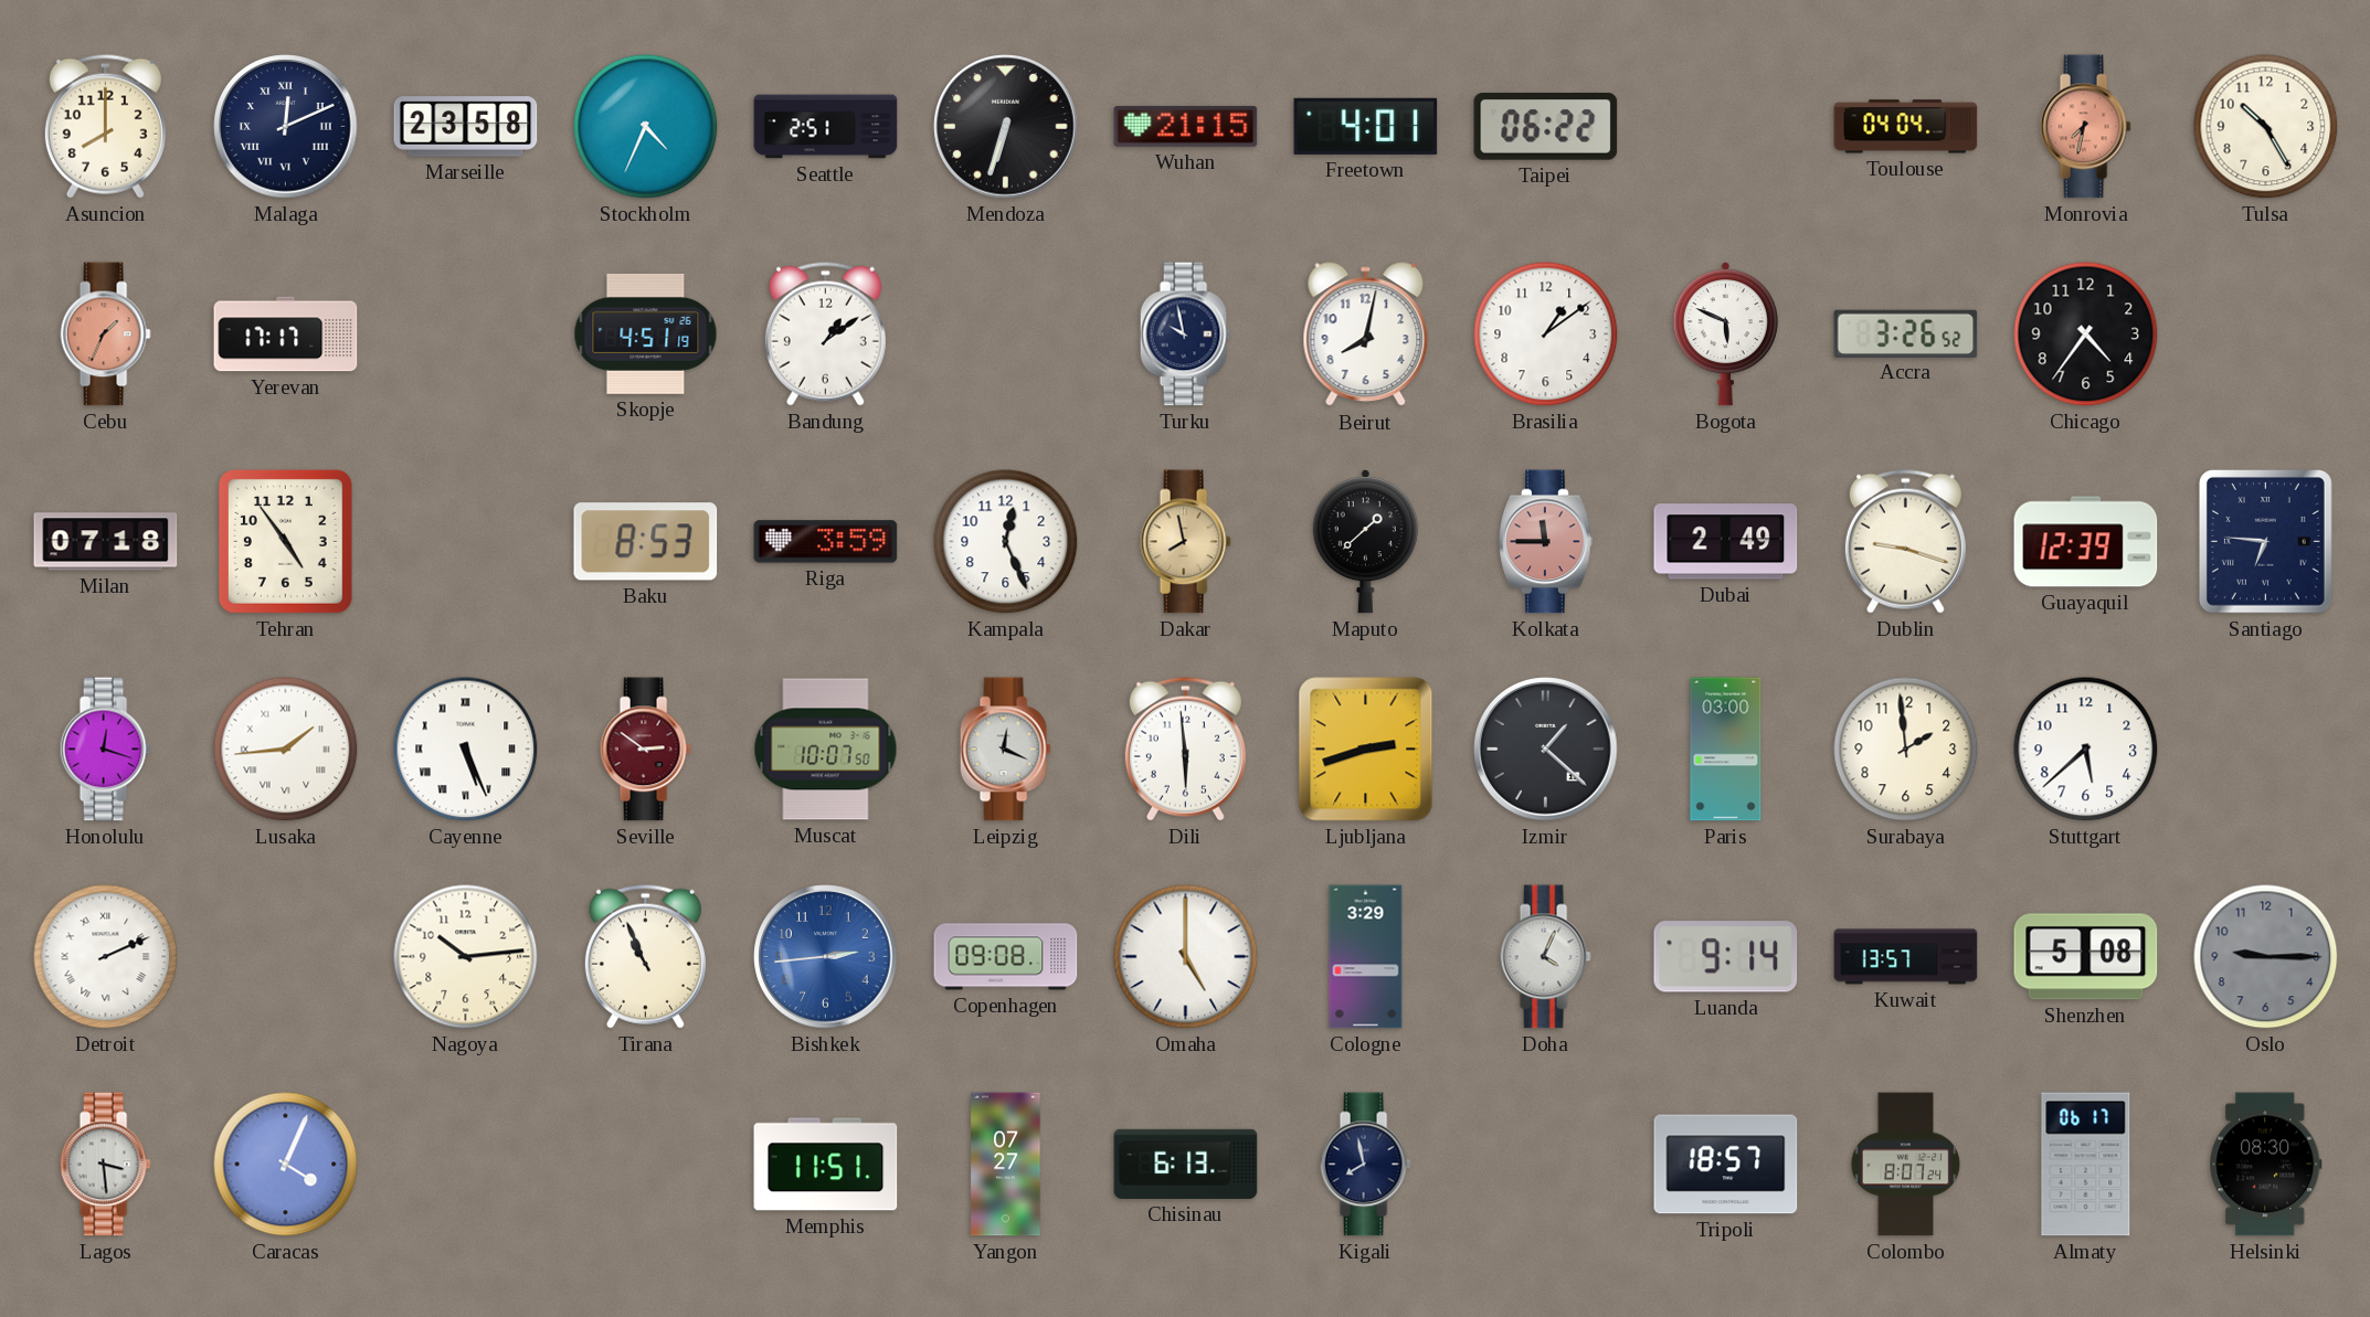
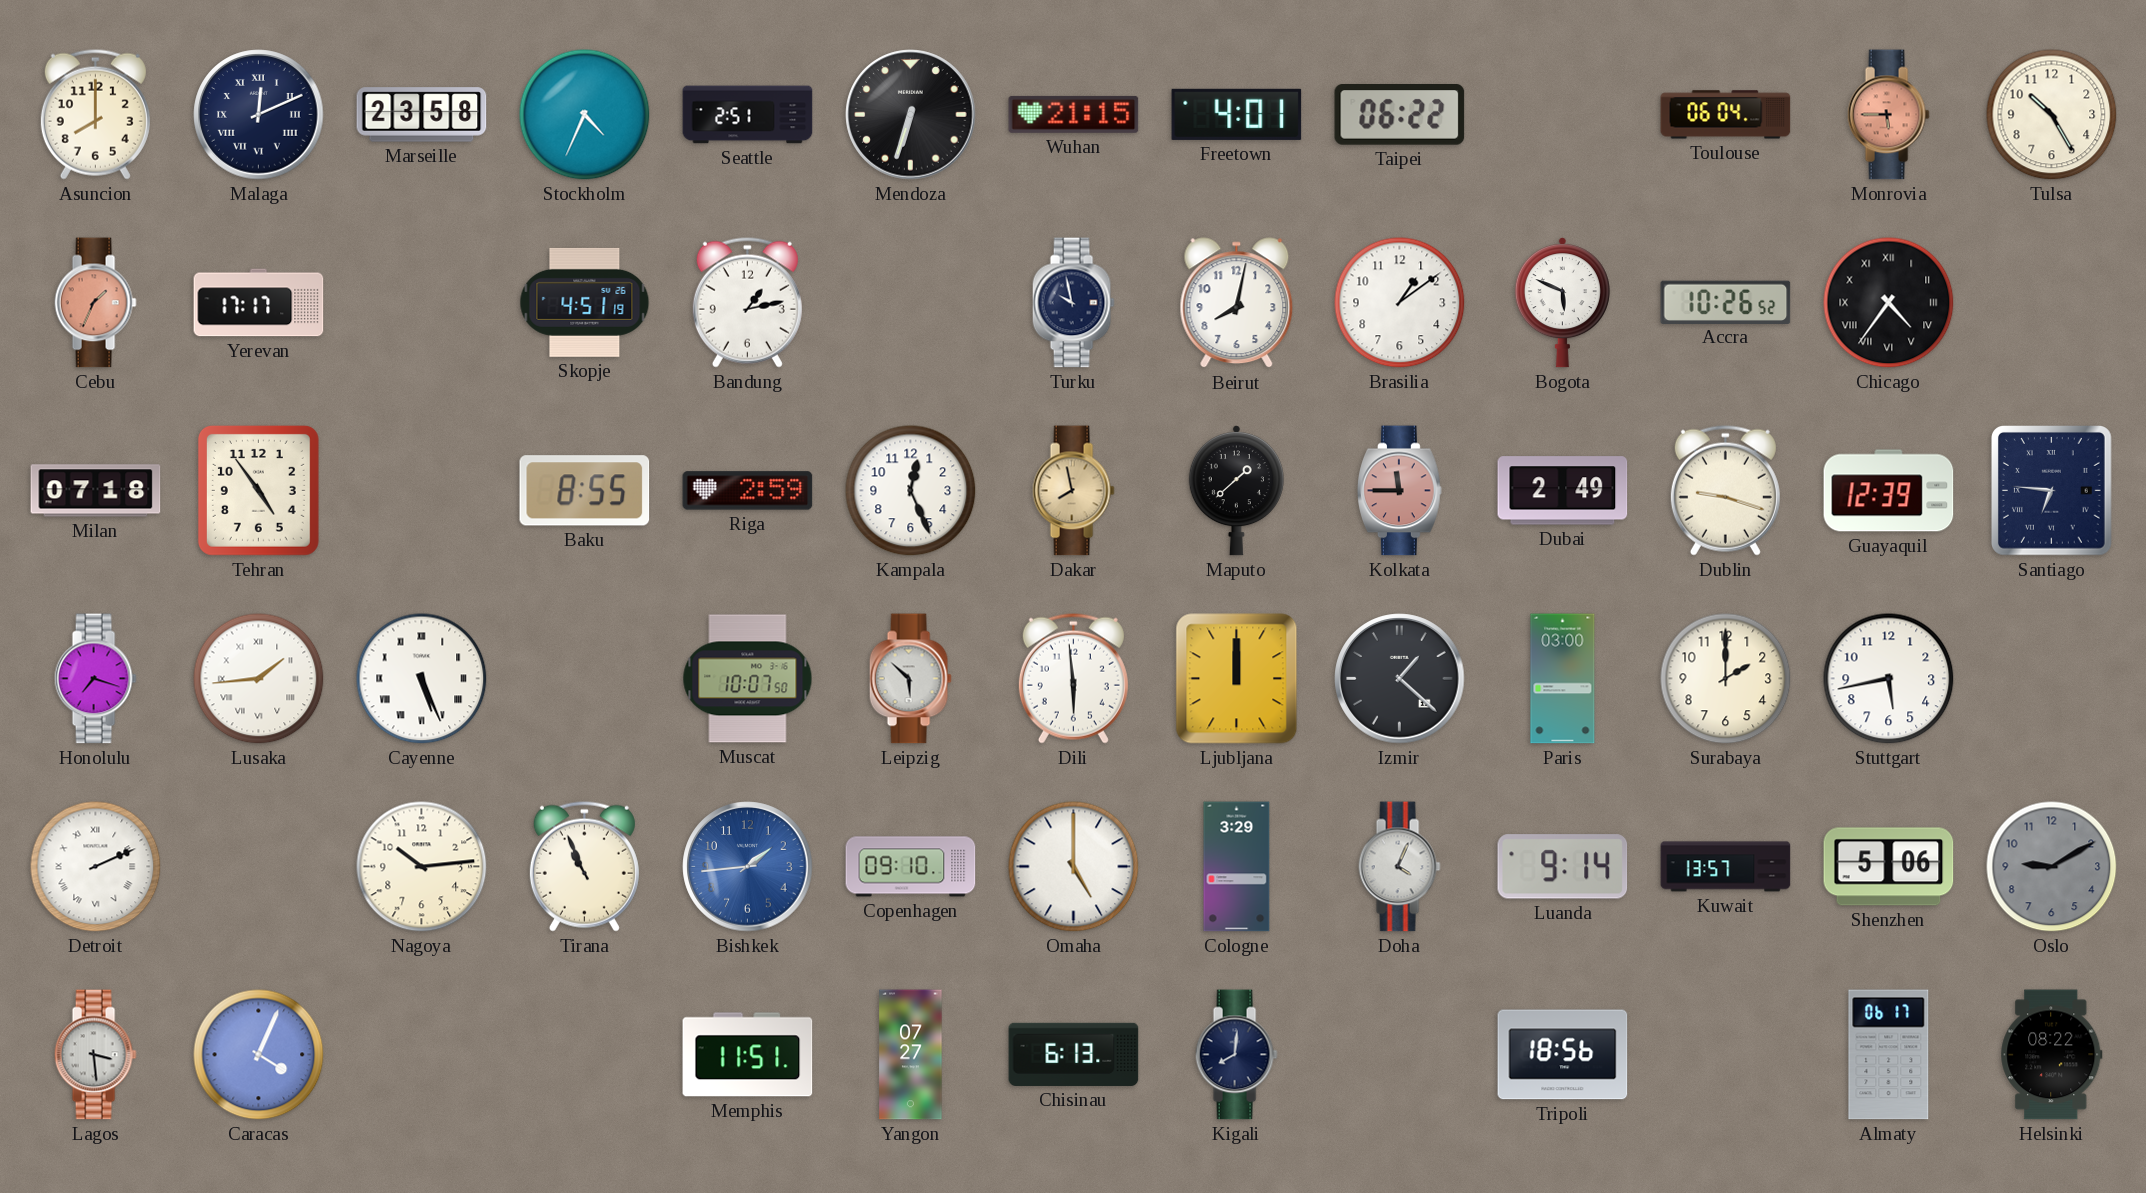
Toulouse: 04:04 -> 06:04 (1726, 115)
Monrovia: 7:32 -> 5:45 (1888, 115)
Bandung: 1:09 -> 1:13 (747, 302)
Accra: 3:26 -> 10:26 (1726, 302)
Chicago numerals: Arabic -> Roman (1889, 303)
Baku: 8:53 -> 8:55 (585, 491)
Riga: 3:59 -> 2:59 (748, 491)
Honolulu: 12:18 -> 7:18 (95, 679)
Seville: 2:51 -> none (645, 750)
Leipzig: 12:19 -> 5:52 (910, 679)
Ljubljana: 2:42 -> 12:00 (1237, 679)
Surabaya: 1:59 -> 2:00 (1726, 679)
Stuttgart: 5:38 -> 5:43 (1889, 679)
Bishkek: 2:44 -> 1:44 (748, 867)
Copenhagen: 09:08 -> 09:10 (911, 867)
Shenzhen: 5:08 -> 5:06 (1889, 867)
Oslo: 9:15 -> 9:10 (2052, 867)
Kigali: 7:58 -> 8:01 (1236, 1055)
Tripoli: 18:57 -> 18:56 (1563, 1055)
Colombo: 8:07 -> none (1906, 1165)
Helsinki: 08:30 -> 08:22 (2052, 1055)
